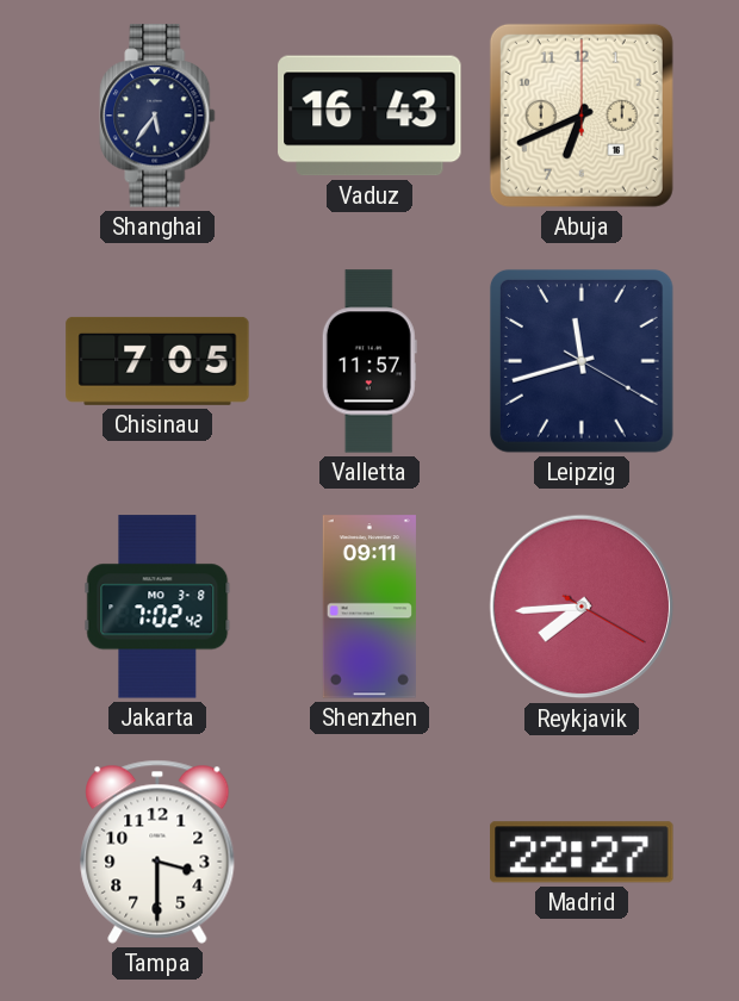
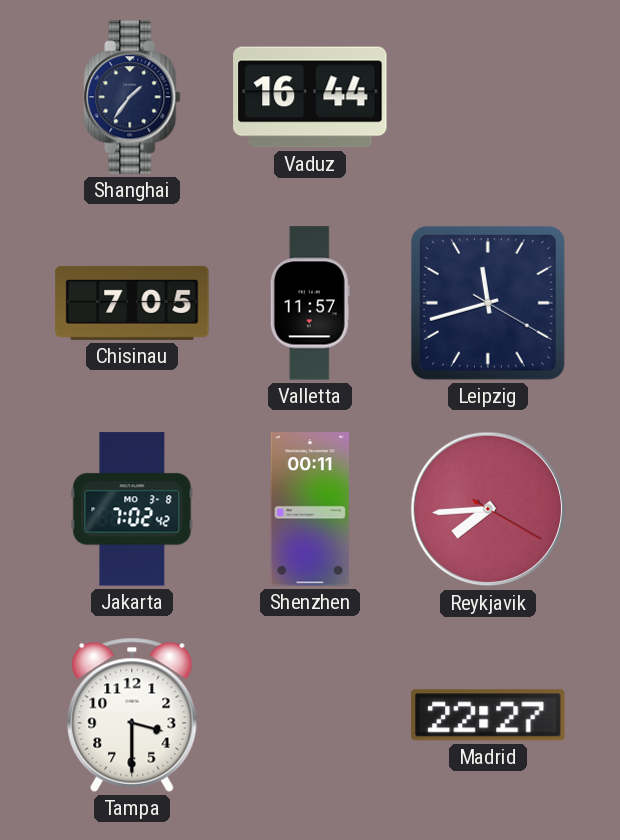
Shanghai: 5:36 -> 1:36 (132, 97)
Vaduz: 16:43 -> 16:44 (310, 97)
Abuja: 6:41 -> none (582, 116)
Shenzhen: 09:11 -> 00:11 (310, 509)
